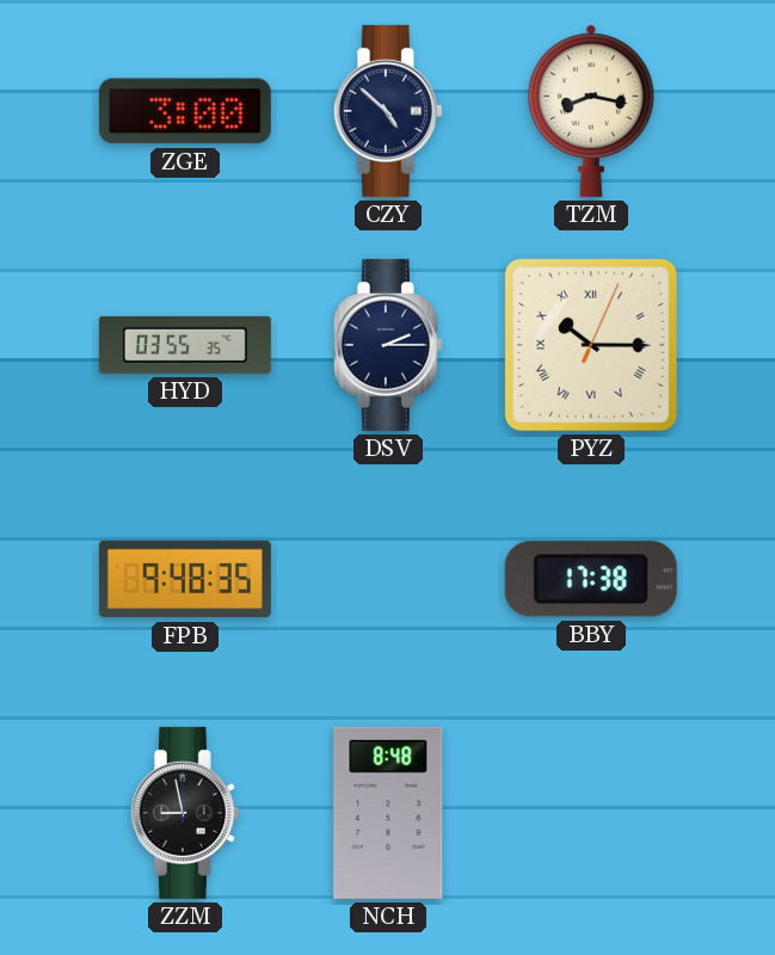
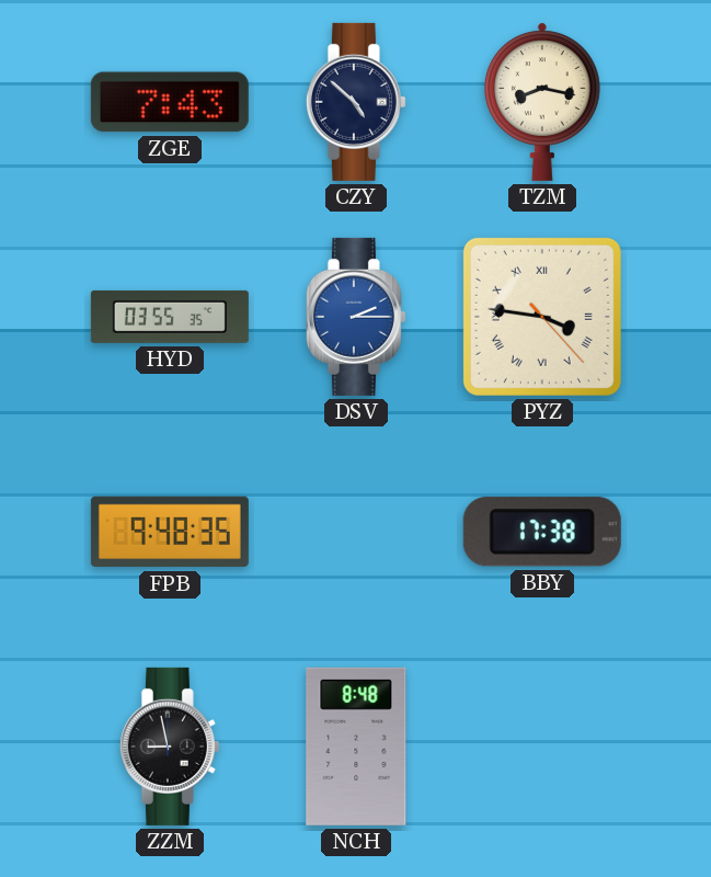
ZGE: 3:00 -> 7:43 (170, 102)
DSV dial: navy -> blue (356, 317)
PYZ: 10:15 -> 3:46 (542, 317)
